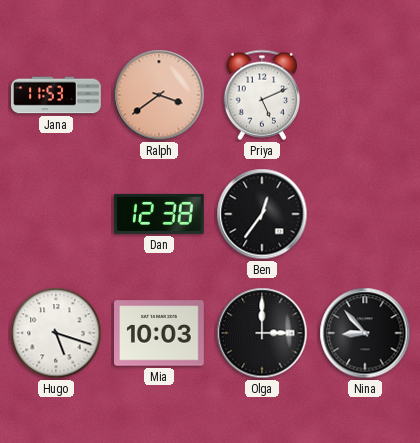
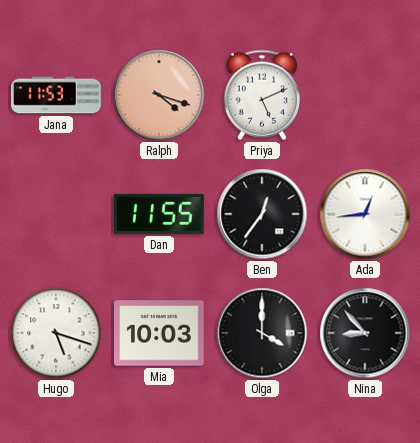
Ralph: 3:39 -> 4:18 (159, 95)
Dan: 12:38 -> 11:55 (160, 214)
Ada: none -> 12:44 (365, 214)
Olga: 3:00 -> 4:00 (262, 333)
